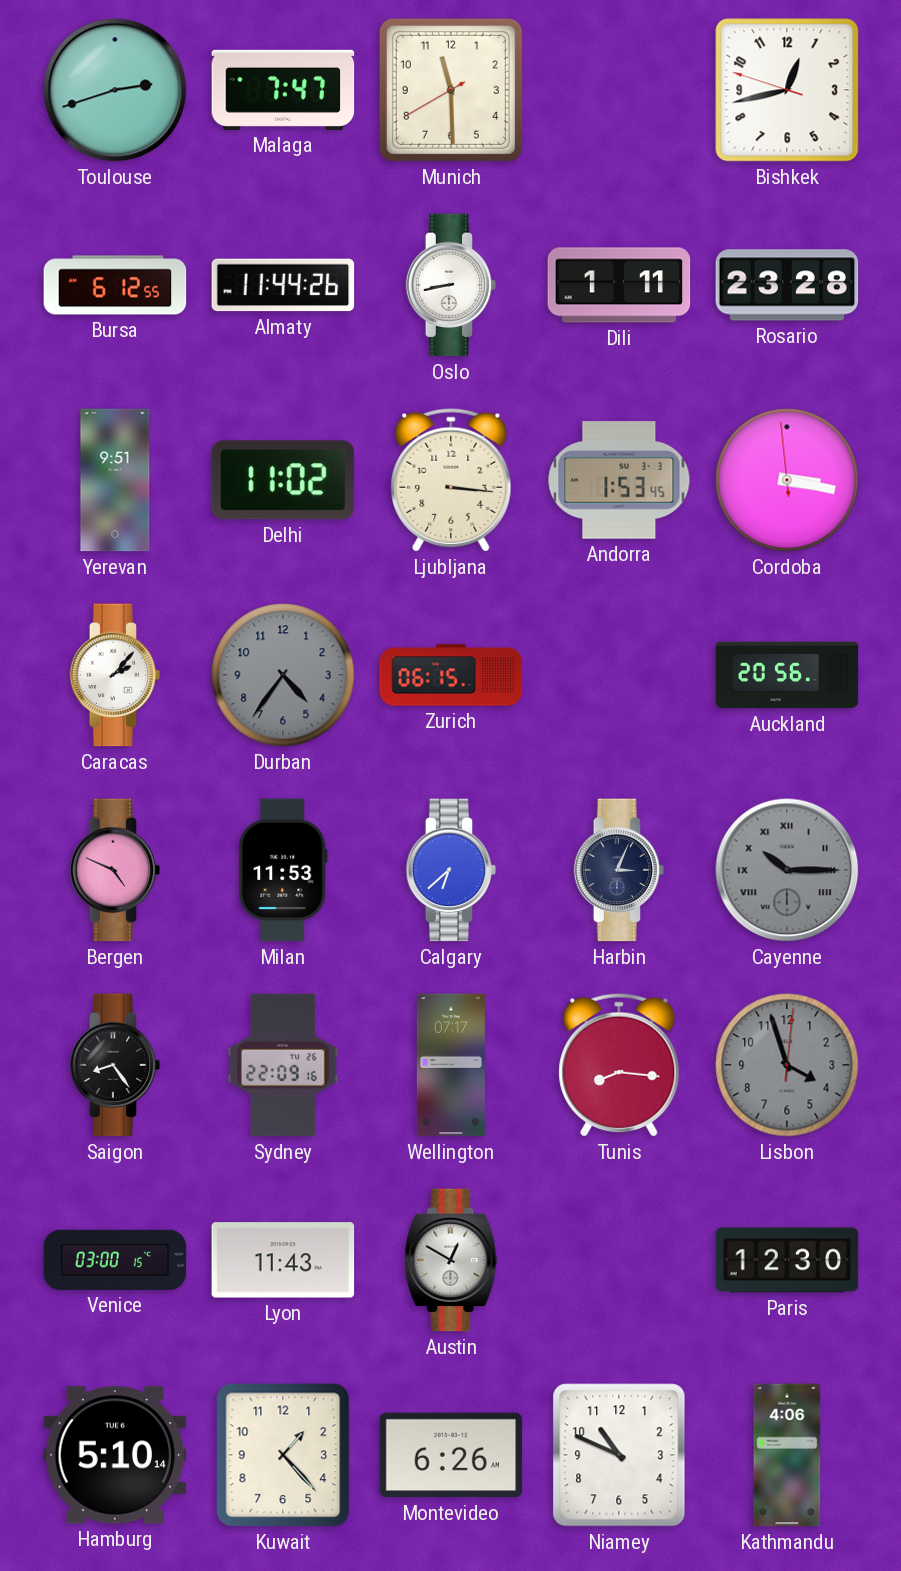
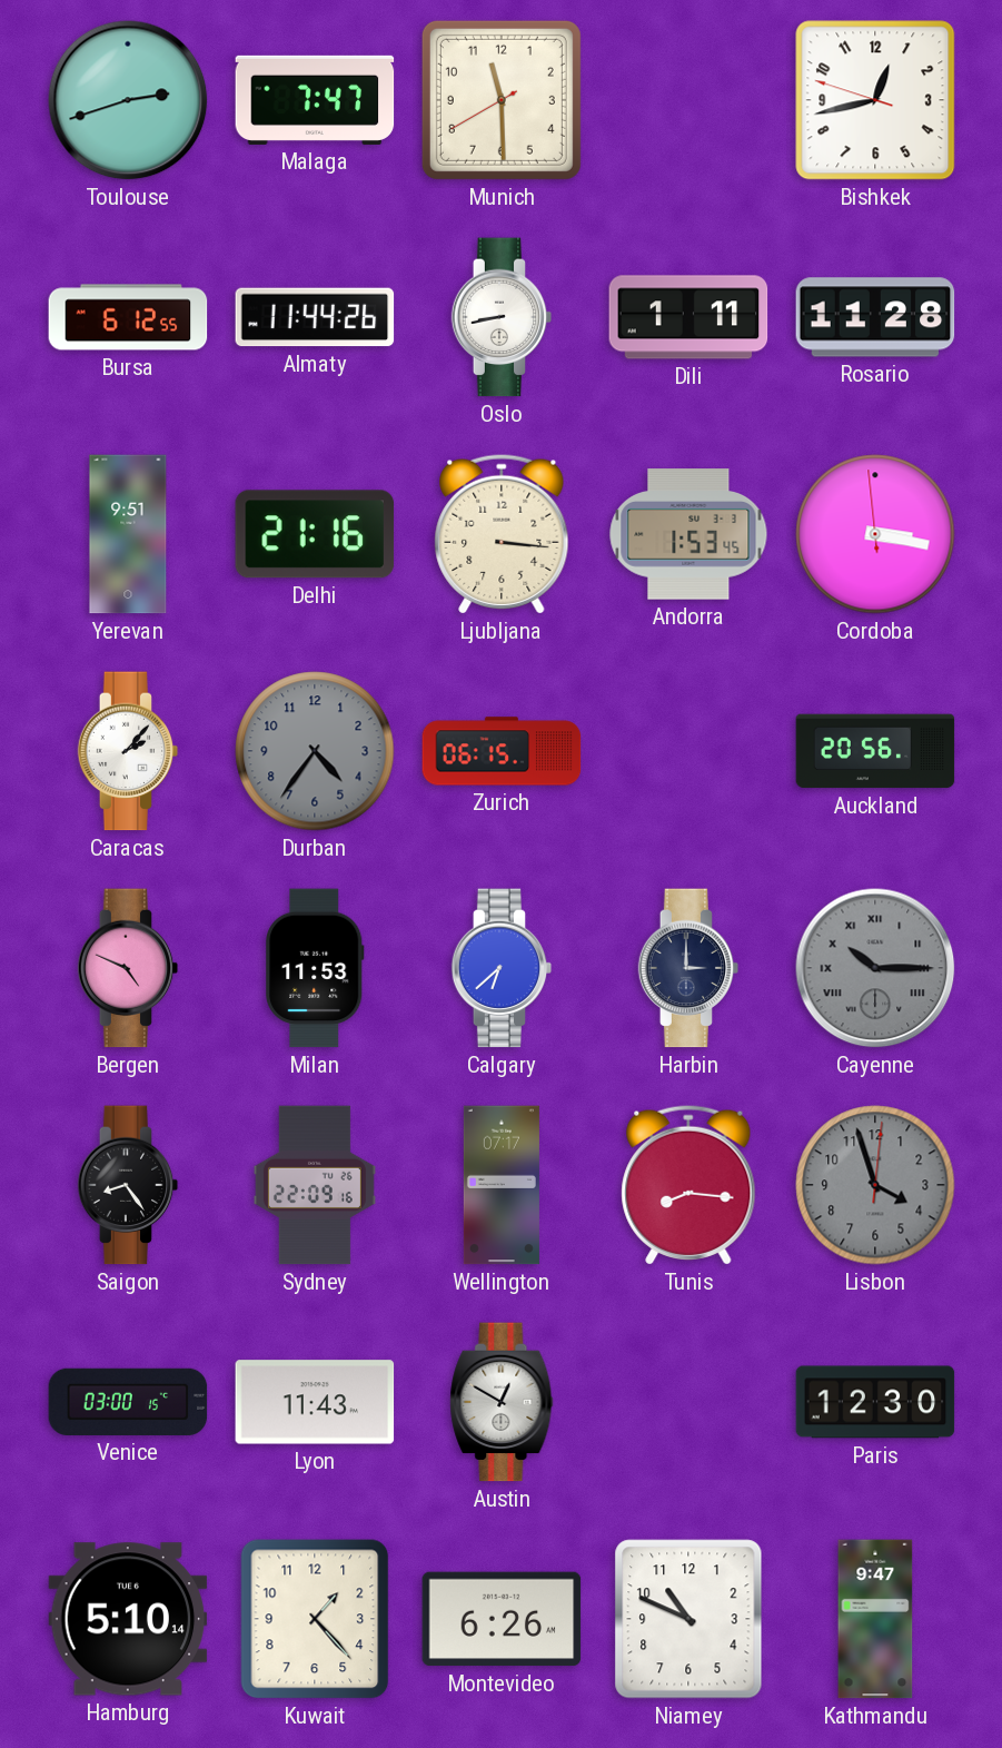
Rosario: 23:28 -> 11:28 (875, 317)
Delhi: 11:02 -> 21:16 (315, 534)
Harbin: 3:04 -> 3:00 (688, 968)
Kathmandu: 4:06 -> 9:47 (875, 1619)
